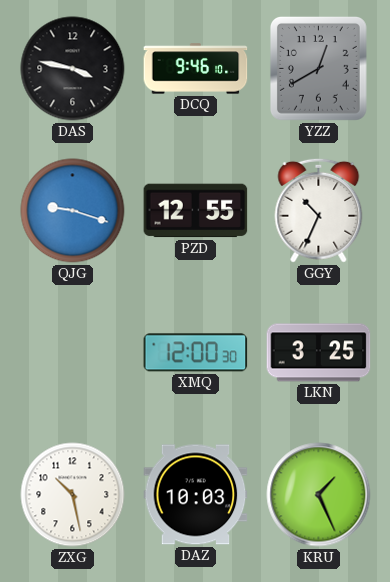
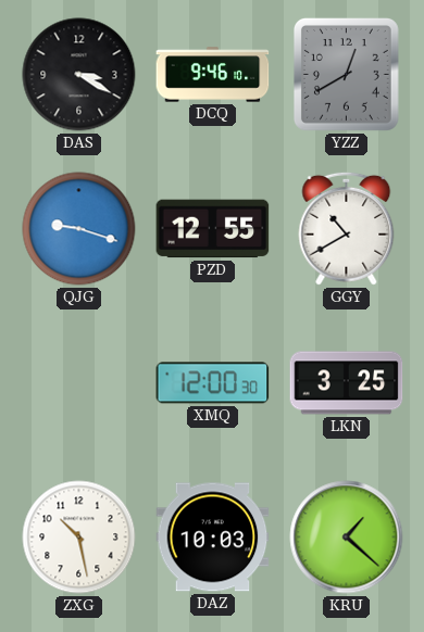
DAS: 3:47 -> 3:20 (79, 75)
GGY: 10:34 -> 10:40 (347, 228)
KRU: 1:26 -> 1:22 (347, 538)
